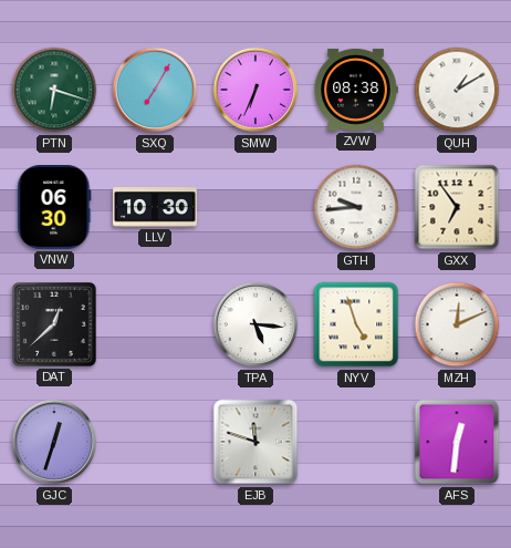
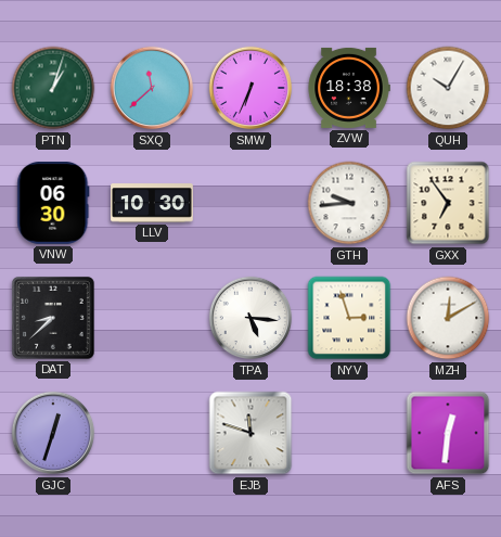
PTN: 6:18 -> 1:03 (53, 88)
SXQ: 7:05 -> 11:38 (152, 88)
ZVW: 08:38 -> 18:38 (349, 88)
QUH: 1:10 -> 10:05 (448, 88)
DAT: 12:38 -> 8:38 (53, 318)
NYV: 4:57 -> 2:57 (349, 318)
MZH: 12:11 -> 12:10 (448, 318)
